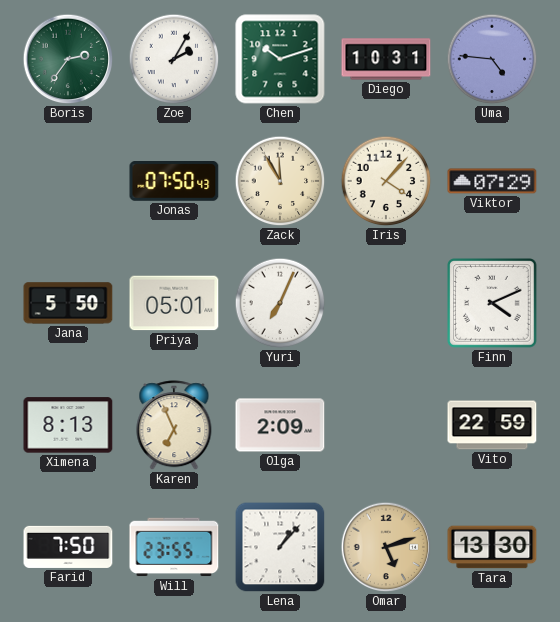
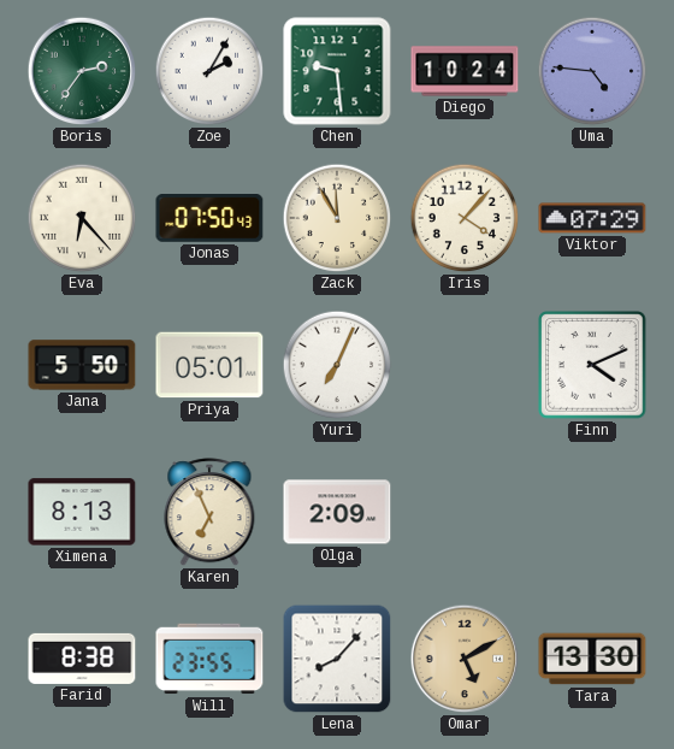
Chen: 10:12 -> 9:29 (337, 71)
Diego: 10:31 -> 10:24 (465, 71)
Eva: none -> 6:23 (82, 218)
Vito: 22:59 -> none (492, 425)
Farid: 7:50 -> 8:38 (82, 659)
Lena: 1:07 -> 8:07 (337, 659)
Omar: 5:12 -> 5:10 (465, 659)
